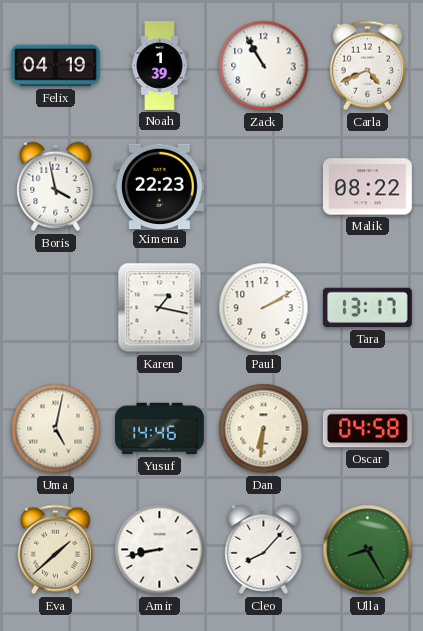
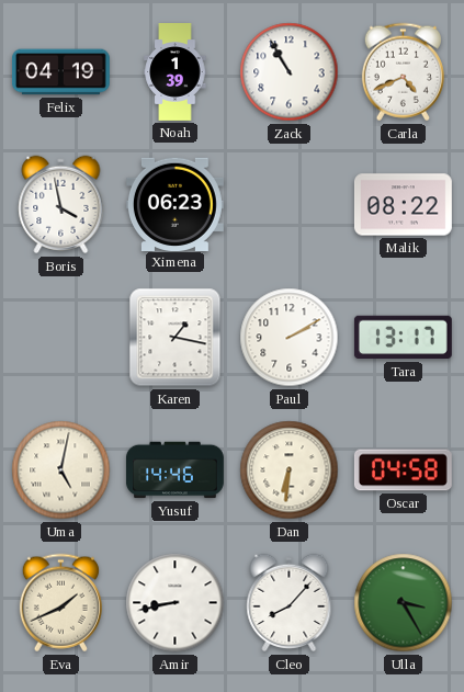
Ximena: 22:23 -> 06:23 (174, 204)
Eva: 1:38 -> 1:41 (60, 603)
Ulla: 8:25 -> 3:25 (404, 603)
